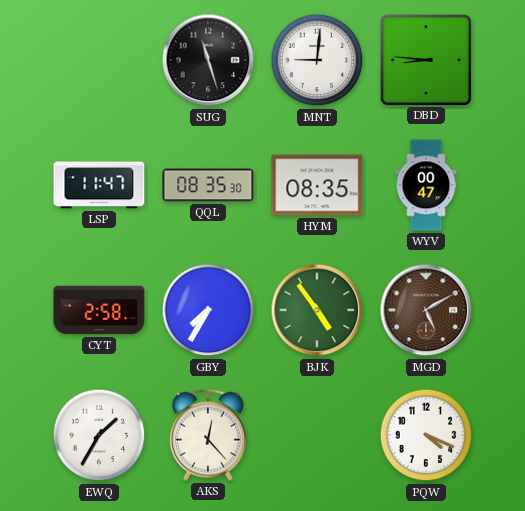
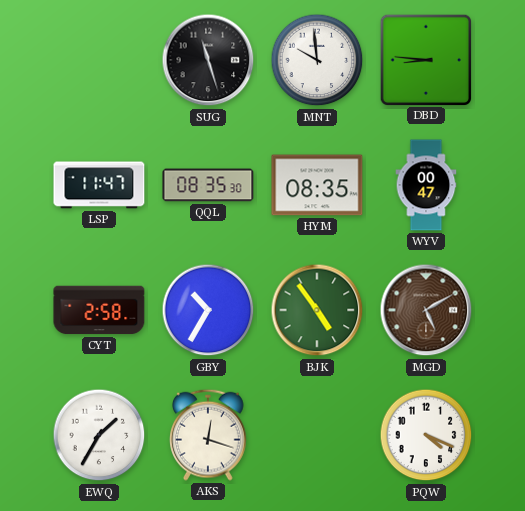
MNT: 9:01 -> 9:59 (317, 60)
GBY: 7:35 -> 10:35 (208, 310)
AKS: 12:23 -> 12:18 (209, 435)
